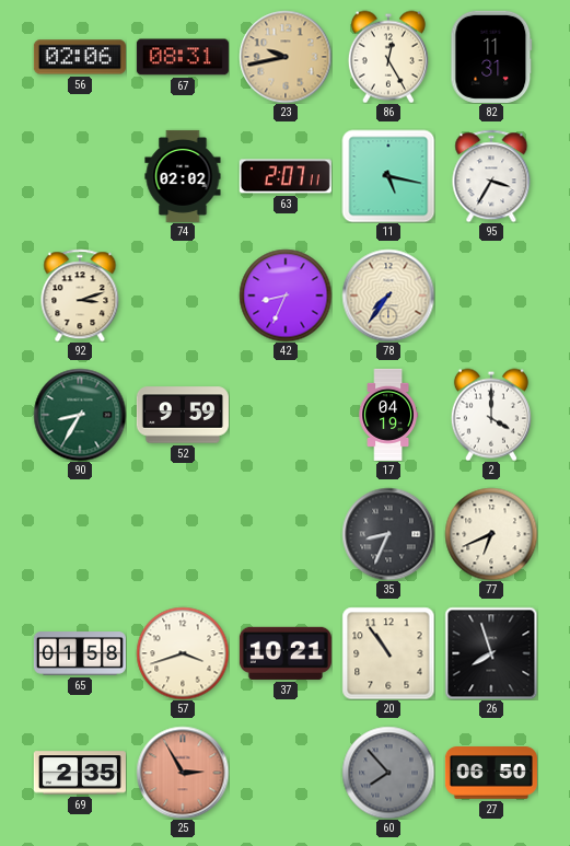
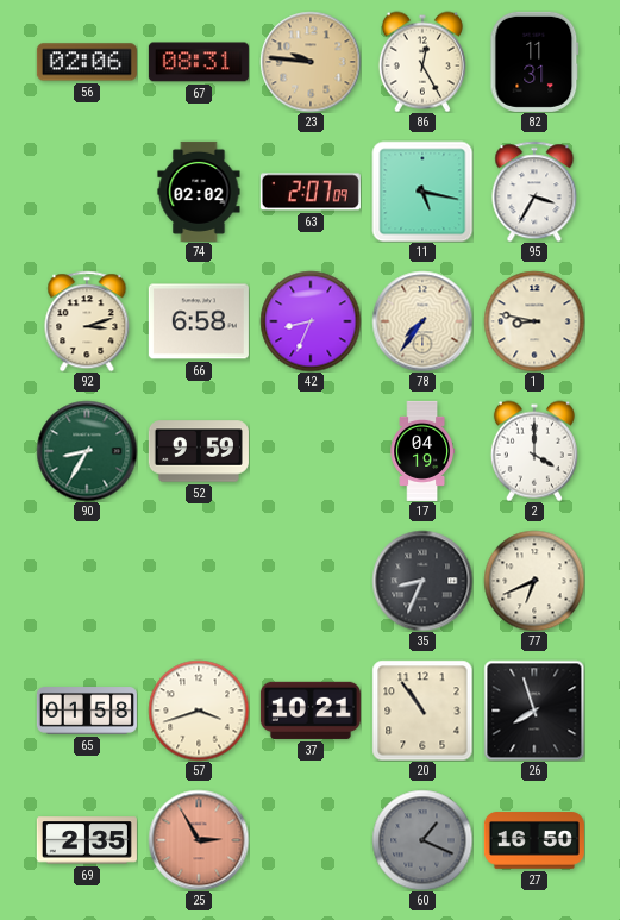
23: 9:43 -> 9:46 (311, 62)
63: 2:07:11 -> 2:07:09 (311, 192)
66: none -> 6:58 (199, 321)
1: none -> 8:47 (534, 321)
60: 7:53 -> 1:19 (422, 840)
27: 06:50 -> 16:50 (534, 840)
